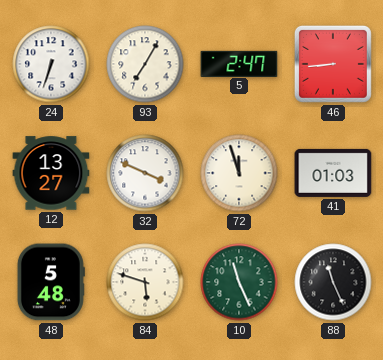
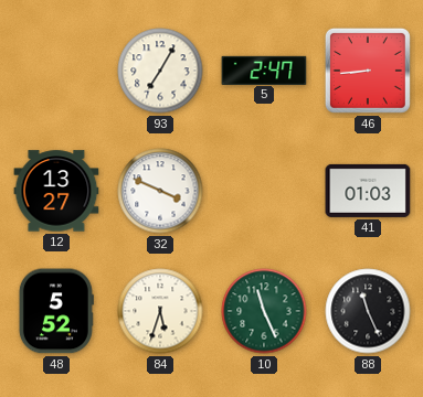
24: 6:33 -> none (51, 64)
72: 11:57 -> none (239, 173)
48: 5:48 -> 5:52 (56, 311)
84: 5:48 -> 5:33 (160, 311)
